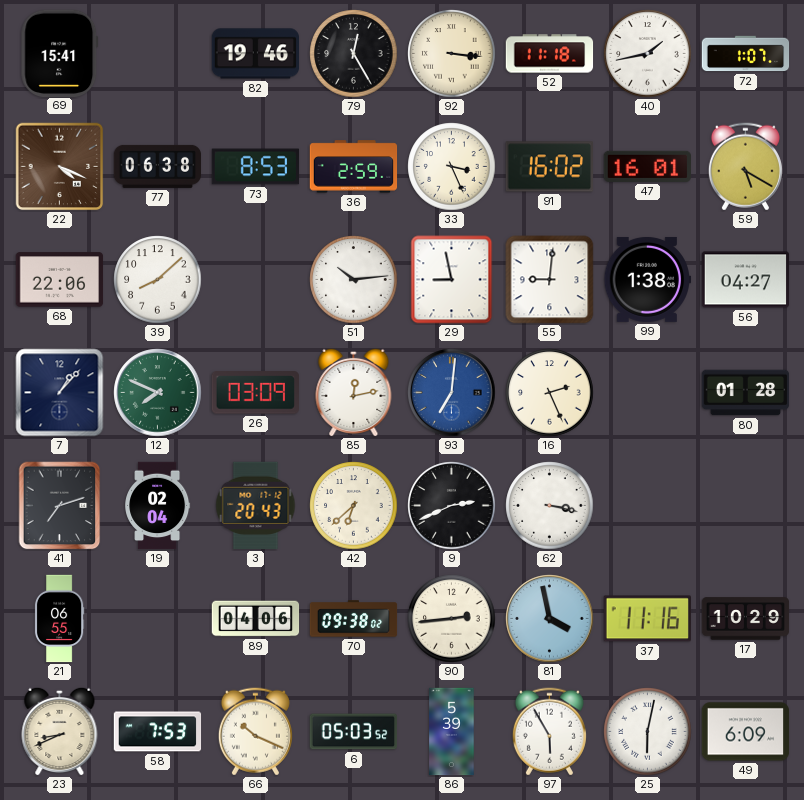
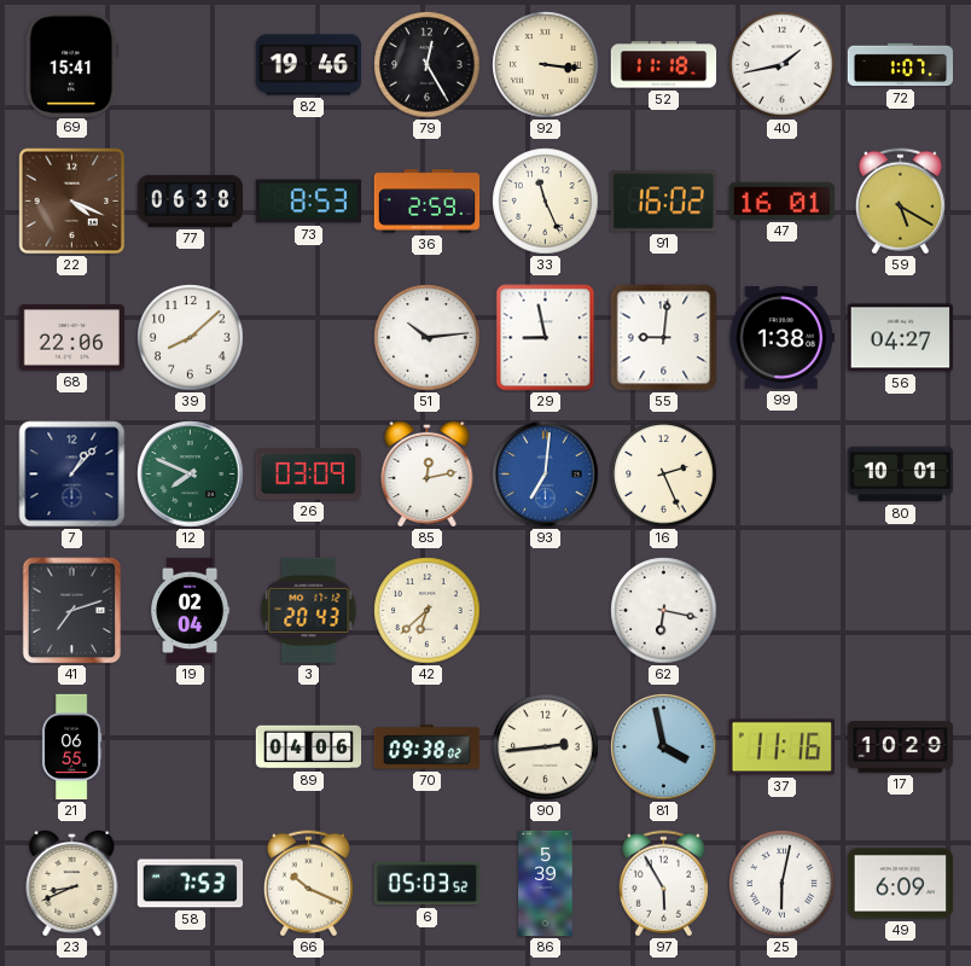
33: 3:26 -> 11:26 (546, 202)
80: 01:28 -> 10:01 (901, 475)
9: 2:41 -> none (452, 506)
62: 3:17 -> 6:17 (664, 611)
